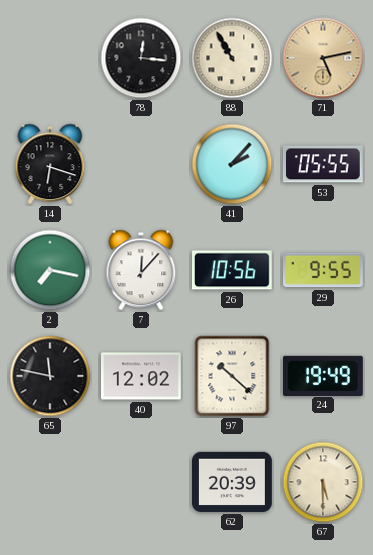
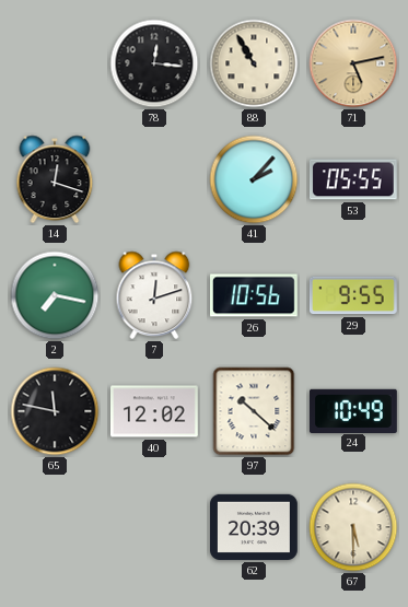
14: 6:18 -> 12:18 (55, 179)
7: 12:07 -> 12:12 (154, 295)
24: 19:49 -> 10:49 (354, 410)
